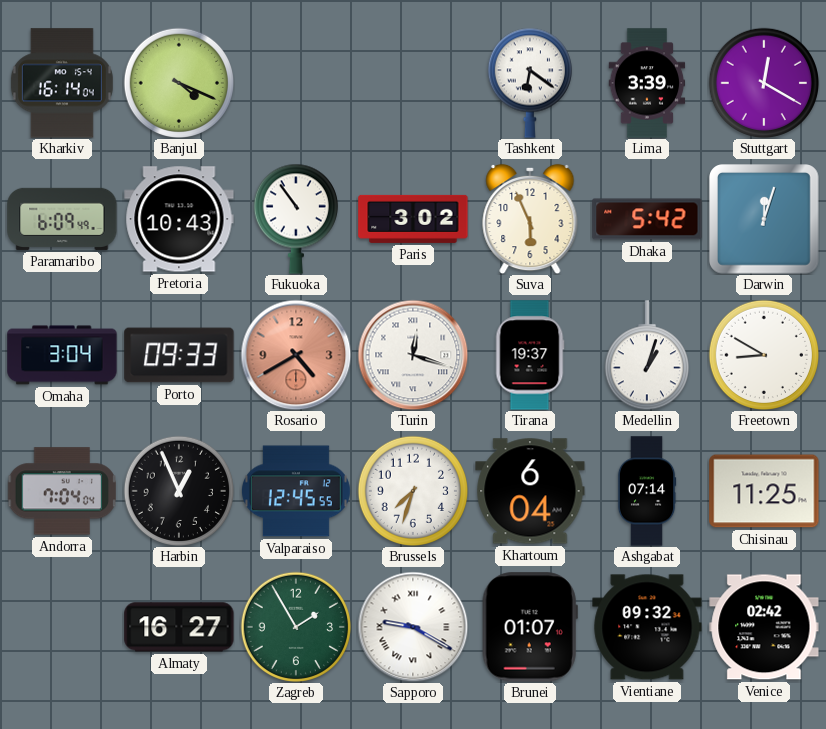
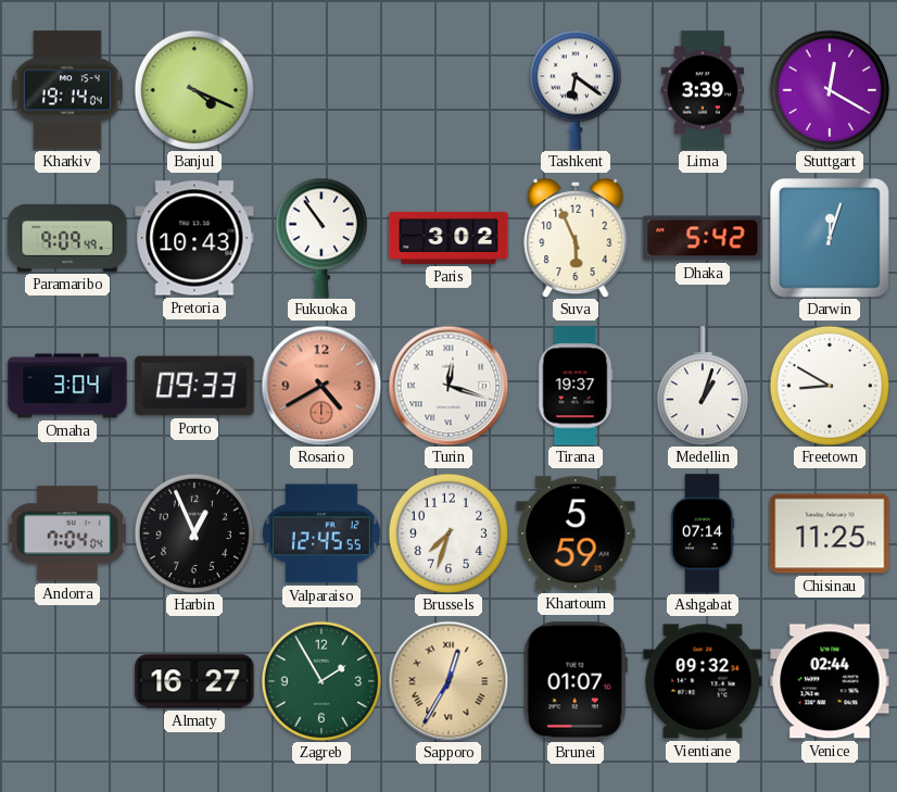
Kharkiv: 16:14 -> 19:14 (67, 90)
Paramaribo: 6:09 -> 9:09 (67, 238)
Khartoum: 6:04 -> 5:59 (576, 533)
Sapporo: 9:20 -> 12:35 (448, 681)
Sapporo dial: white -> champagne (448, 681)
Venice: 02:42 -> 02:44 (830, 681)
